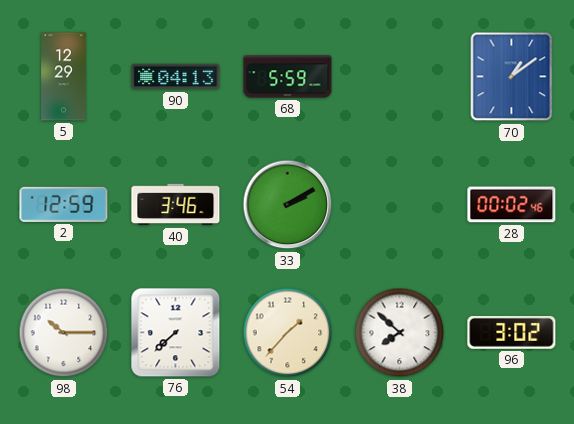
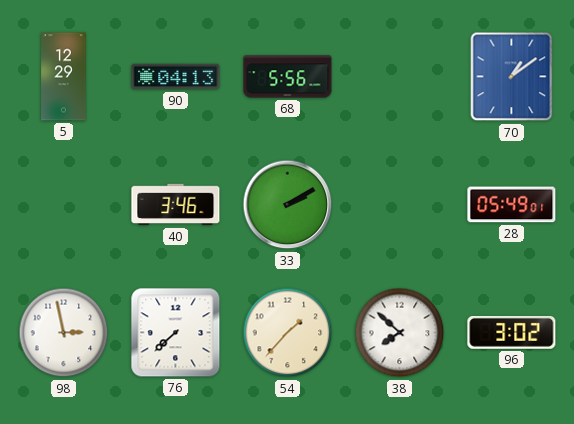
68: 5:59 -> 5:56 (288, 77)
2: 12:59 -> none (64, 204)
28: 00:02 -> 05:49 (512, 205)
98: 10:15 -> 2:58 (64, 333)
